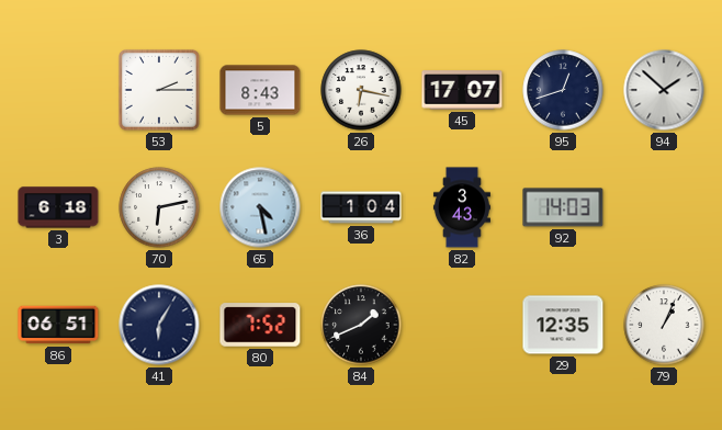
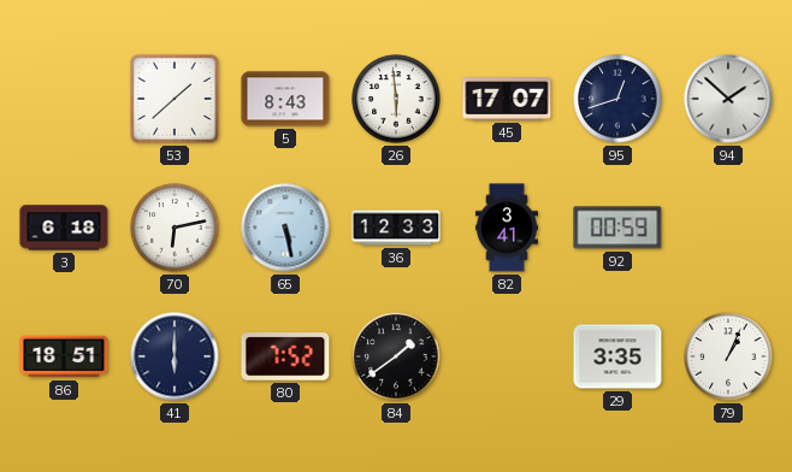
53: 2:15 -> 1:38 (175, 99)
26: 6:17 -> 5:59 (396, 99)
65: 4:28 -> 5:28 (285, 228)
36: 1:04 -> 12:33 (396, 228)
82: 3:43 -> 3:41 (507, 228)
92: 14:03 -> 00:59 (617, 228)
86: 06:51 -> 18:51 (64, 356)
41: 6:05 -> 6:00 (175, 356)
84: 1:41 -> 1:39 (396, 356)
29: 12:35 -> 3:35 (617, 356)
